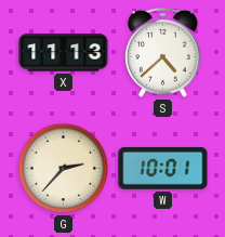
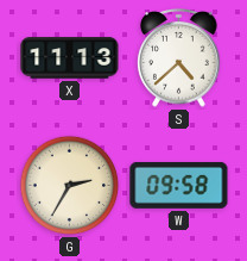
G: 2:37 -> 2:35 (70, 186)
W: 10:01 -> 09:58 (179, 185)
